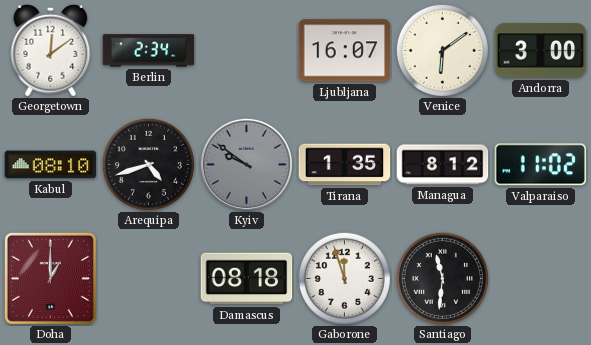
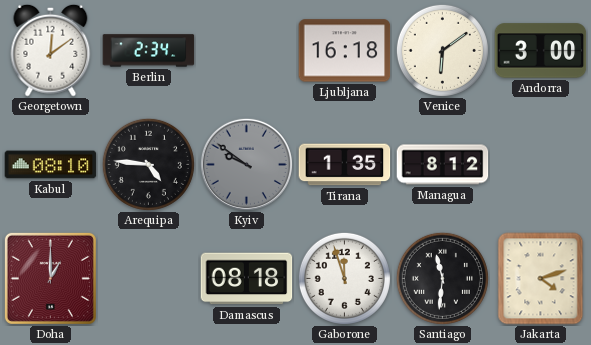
Ljubljana: 16:07 -> 16:18 (345, 51)
Arequipa: 4:42 -> 4:46 (148, 164)
Valparaiso: 11:02 -> none (541, 165)
Jakarta: none -> 4:12 (541, 279)
